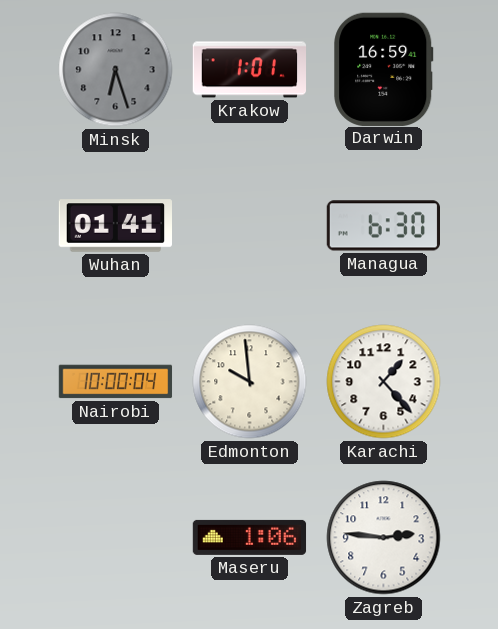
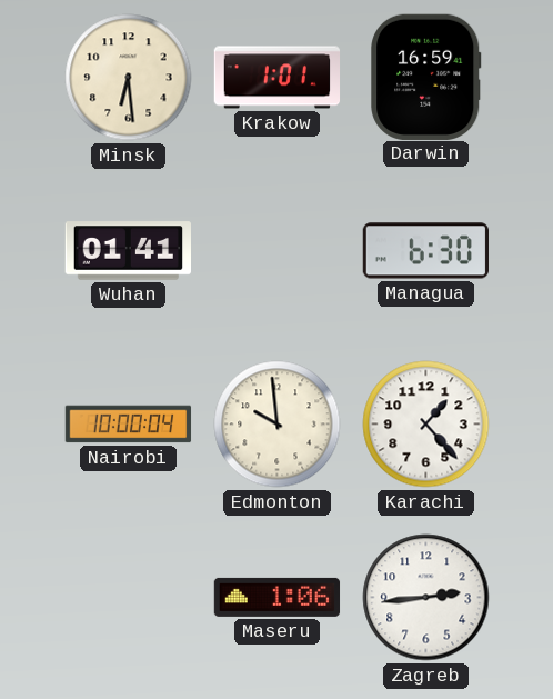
Minsk: 6:27 -> 6:29 (129, 78)
Minsk dial: grey -> cream (129, 78)
Zagreb: 2:46 -> 2:44 (426, 598)
